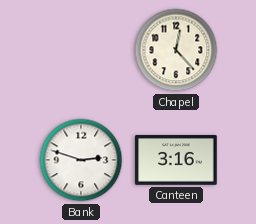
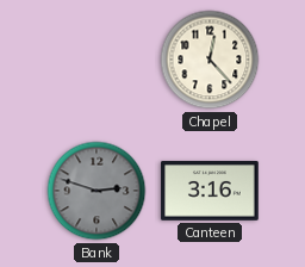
Bank dial: white -> grey (97, 191)
